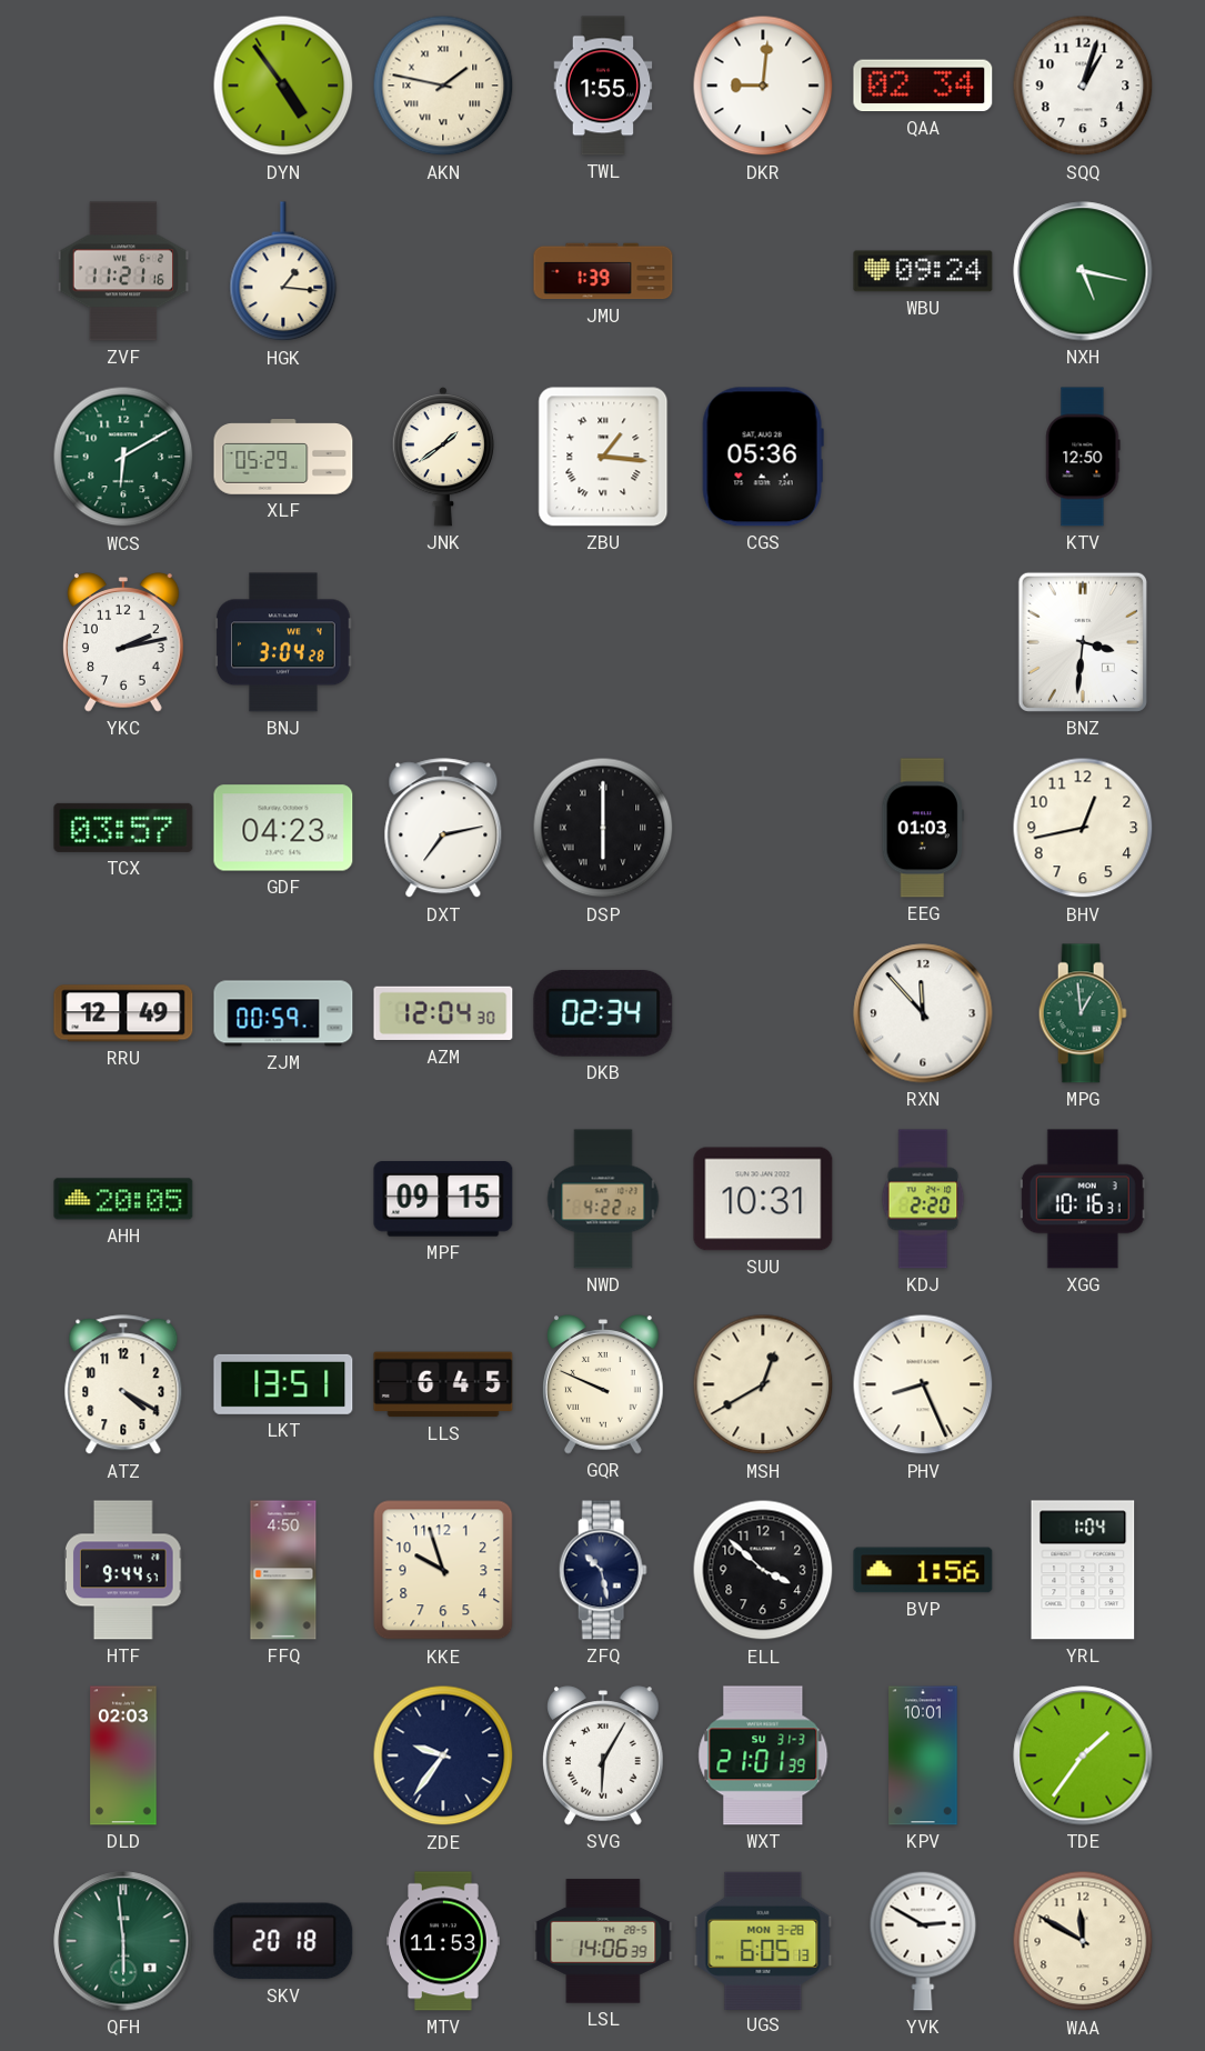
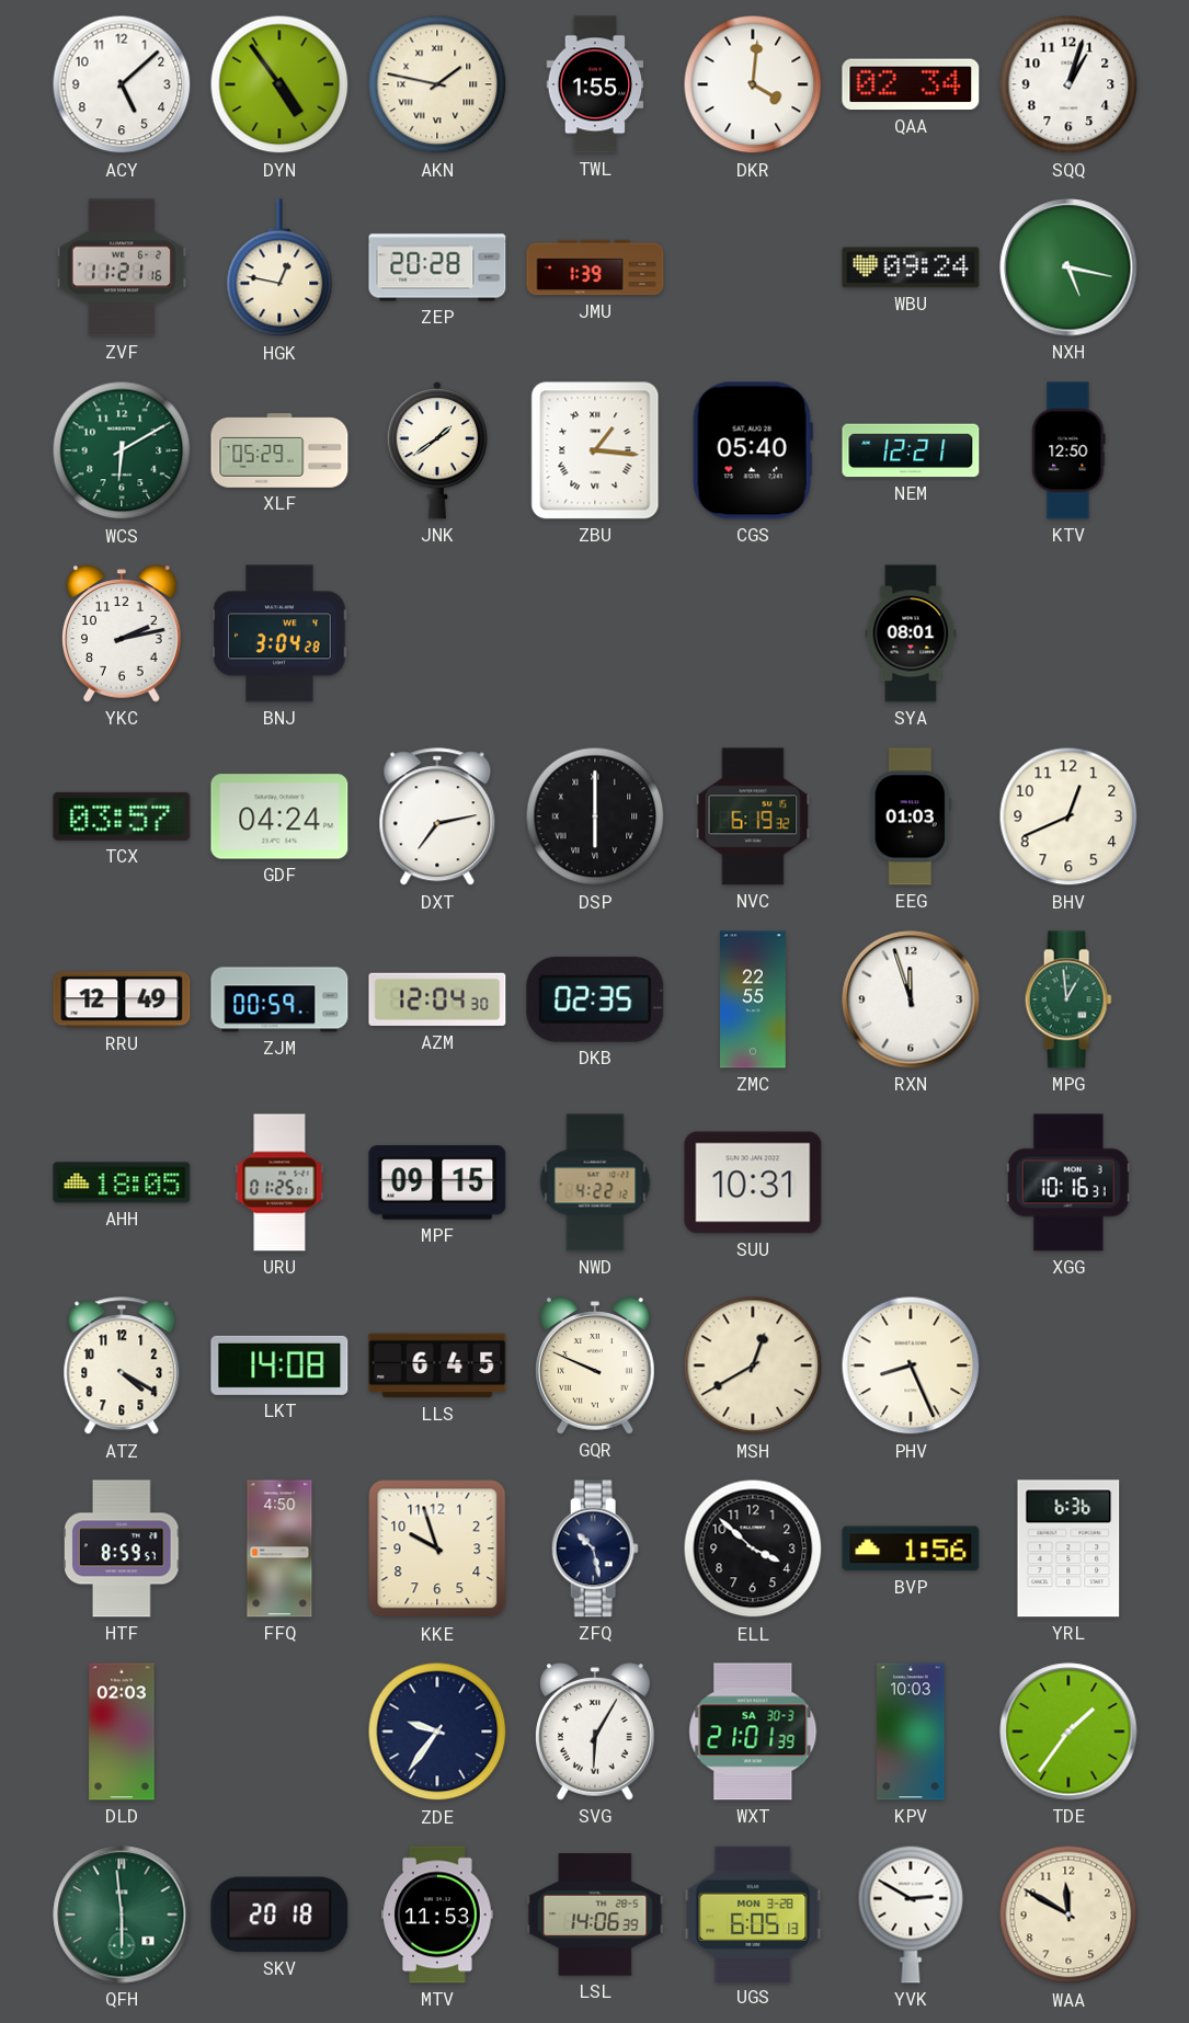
ACY: none -> 5:08 (122, 84)
DKR: 9:01 -> 4:01 (753, 84)
HGK: 1:16 -> 12:47 (279, 268)
ZEP: none -> 20:28 (437, 267)
CGS: 05:36 -> 05:40 (753, 450)
NEM: none -> 12:21 (911, 450)
SYA: none -> 08:01 (911, 633)
BNZ: 3:31 -> none (1083, 642)
GDF: 04:23 -> 04:24 (279, 816)
NVC: none -> 6:19 (753, 816)
BHV: 12:43 -> 12:41 (1068, 816)
DKB: 02:34 -> 02:35 (595, 999)
ZMC: none -> 22:55 (753, 999)
RXN: 11:53 -> 11:57 (911, 999)
AHH: 20:05 -> 18:05 (122, 1182)
URU: none -> 01:25 (279, 1182)
KDJ: 2:20 -> none (923, 1199)
LKT: 13:51 -> 14:08 (279, 1365)
HTF: 9:44 -> 8:59 (122, 1548)
YRL: 1:04 -> 6:36 (1068, 1548)
WXT date: SU 31-3 -> SA 30-3 (753, 1731)
KPV: 10:01 -> 10:03 (911, 1731)
